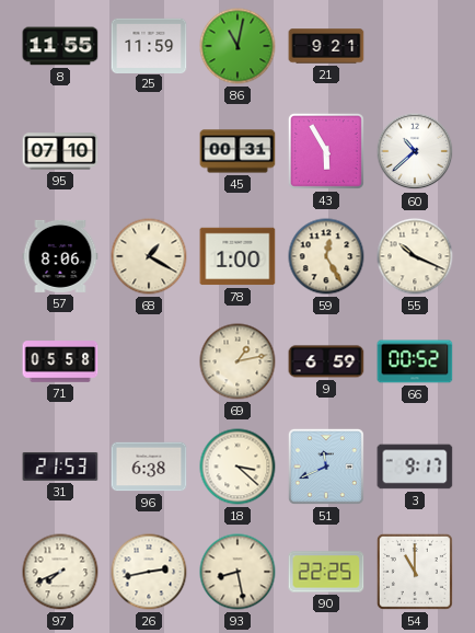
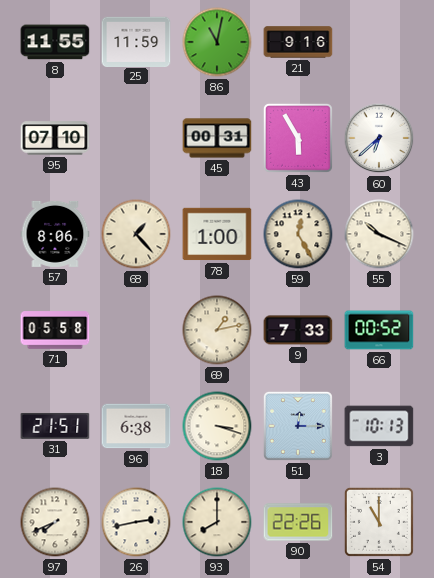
21: 9:21 -> 9:16 (298, 42)
60: 10:38 -> 6:38 (379, 138)
68: 1:20 -> 1:23 (136, 234)
9: 6:59 -> 7:33 (298, 330)
31: 21:53 -> 21:51 (55, 426)
18: 3:22 -> 3:18 (217, 426)
51: 11:41 -> 12:15 (298, 426)
3: 9:17 -> 10:13 (379, 426)
93: 8:28 -> 8:00 (217, 522)
90: 22:25 -> 22:26 (298, 522)
